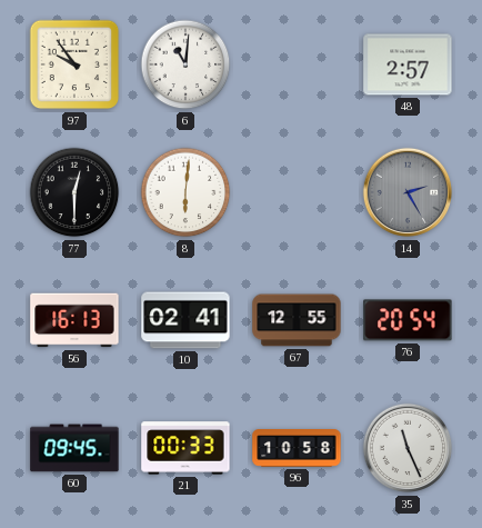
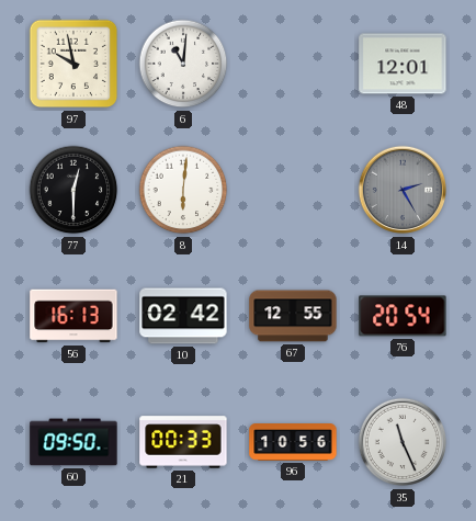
97: 9:54 -> 9:58 (73, 64)
48: 2:57 -> 12:01 (403, 64)
10: 02:41 -> 02:42 (183, 316)
60: 09:45 -> 09:50 (73, 442)
96: 10:58 -> 10:56 (293, 443)
